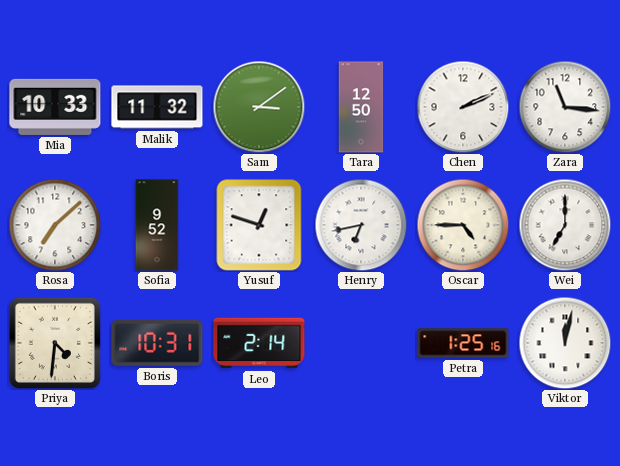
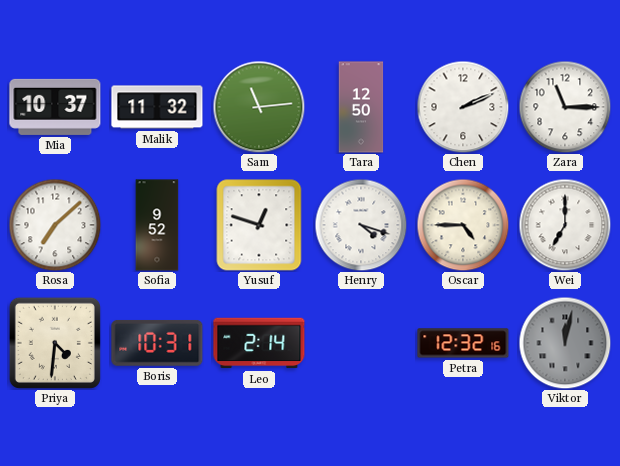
Mia: 10:33 -> 10:37 (55, 107)
Sam: 3:09 -> 11:14 (259, 107)
Zara: 11:16 -> 11:15 (565, 107)
Henry: 6:43 -> 4:18 (361, 225)
Petra: 1:25 -> 12:32 (463, 343)
Viktor dial: white -> grey (565, 343)
